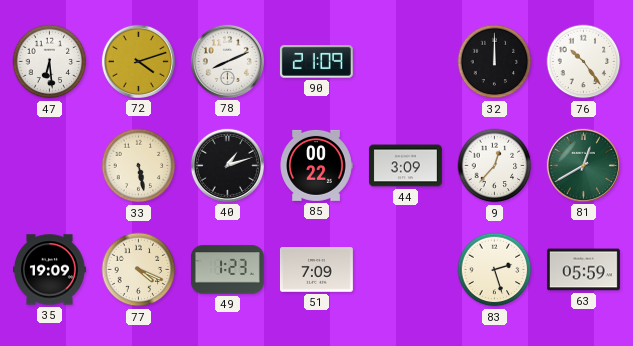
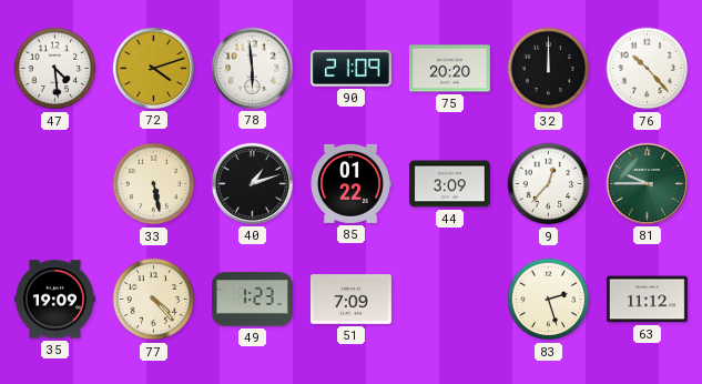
47: 6:29 -> 4:29 (55, 69)
78: 8:11 -> 5:59 (252, 68)
75: none -> 20:20 (449, 69)
76: 10:24 -> 10:23 (648, 69)
85: 00:22 -> 01:22 (350, 183)
81: 12:40 -> 9:45 (647, 183)
77: 4:19 -> 4:23 (154, 300)
63: 05:59 -> 11:12 (647, 300)
